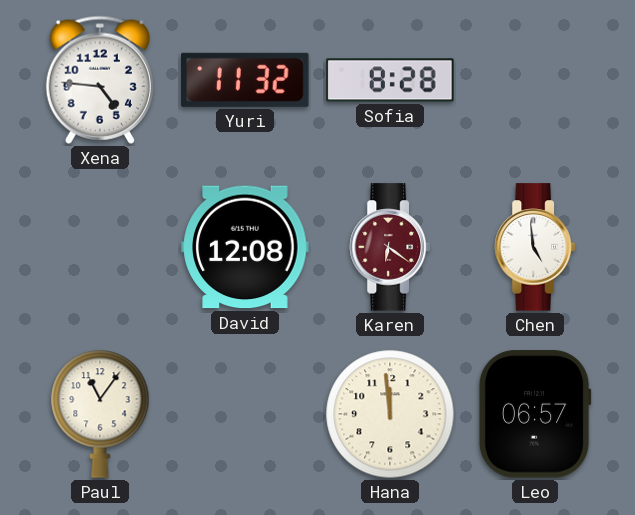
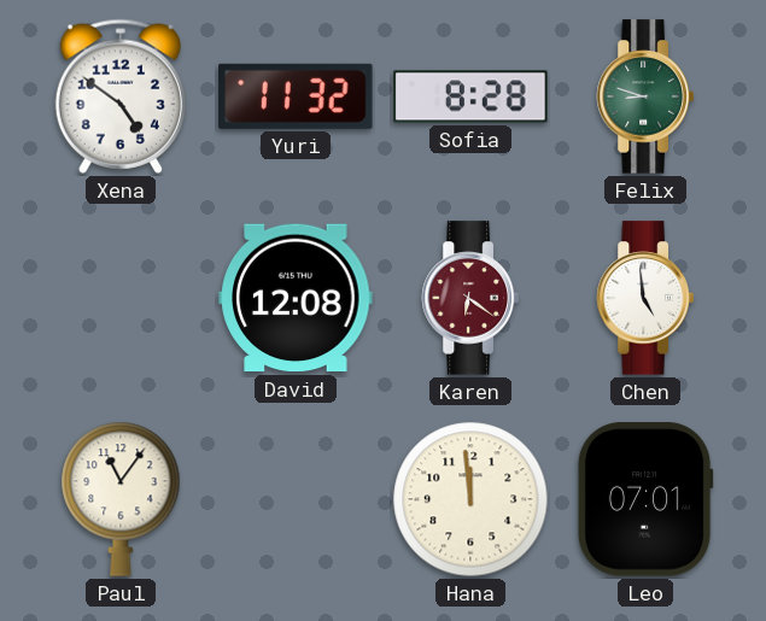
Xena: 4:46 -> 4:51 (121, 96)
Felix: none -> 8:48 (645, 96)
Leo: 06:57 -> 07:01 (645, 499)
